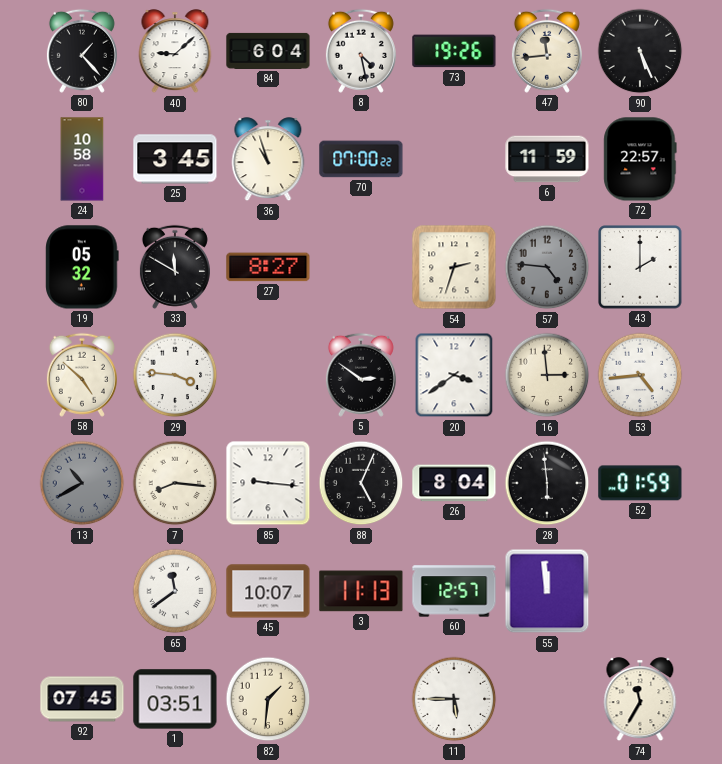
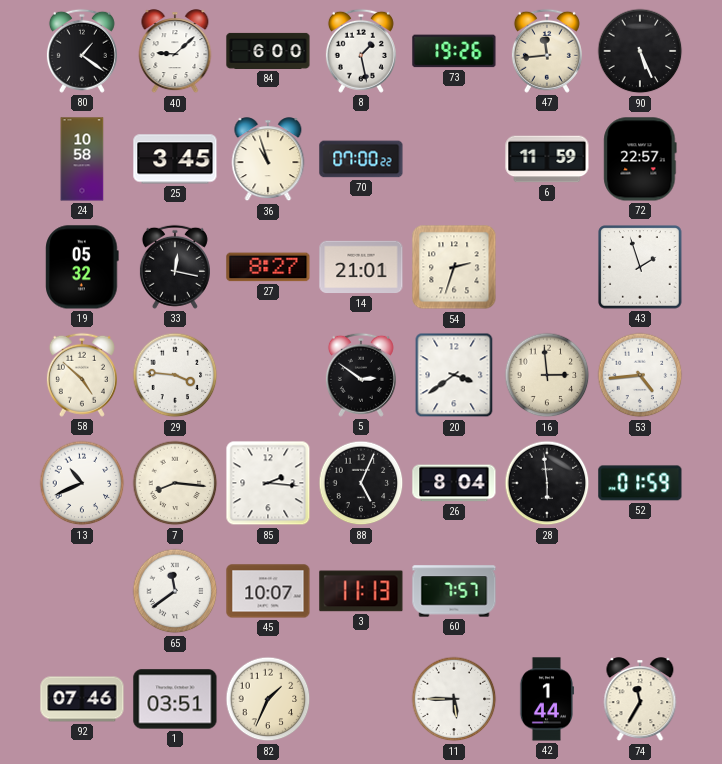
80: 1:23 -> 1:21 (82, 51)
84: 6:04 -> 6:00 (268, 51)
8: 4:28 -> 1:28 (361, 51)
33: 11:50 -> 12:17 (175, 267)
14: none -> 21:01 (361, 267)
57: 4:46 -> none (547, 267)
43: 2:00 -> 1:57 (640, 267)
13: 10:40 -> 10:41 (82, 483)
13 dial: grey -> white (82, 483)
85: 9:16 -> 2:16 (268, 483)
60: 12:57 -> 7:57 (454, 591)
55: 11:59 -> none (547, 591)
92: 07:45 -> 07:46 (82, 699)
82: 1:31 -> 1:34 (268, 699)
42: none -> 1:44 (546, 699)
